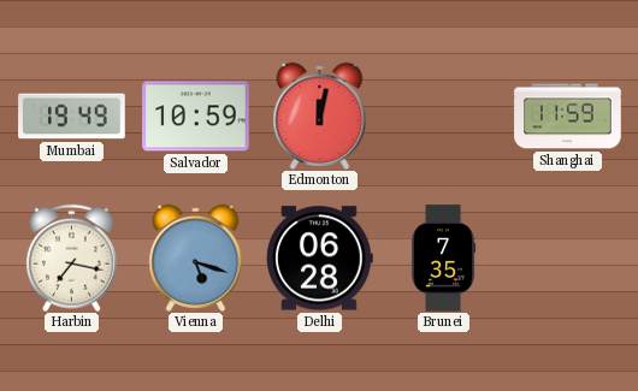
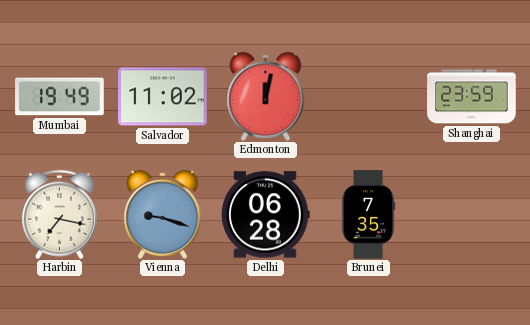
Salvador: 10:59 -> 11:02 (163, 97)
Shanghai: 11:59 -> 23:59 (472, 97)
Vienna: 5:18 -> 9:18 (163, 214)
